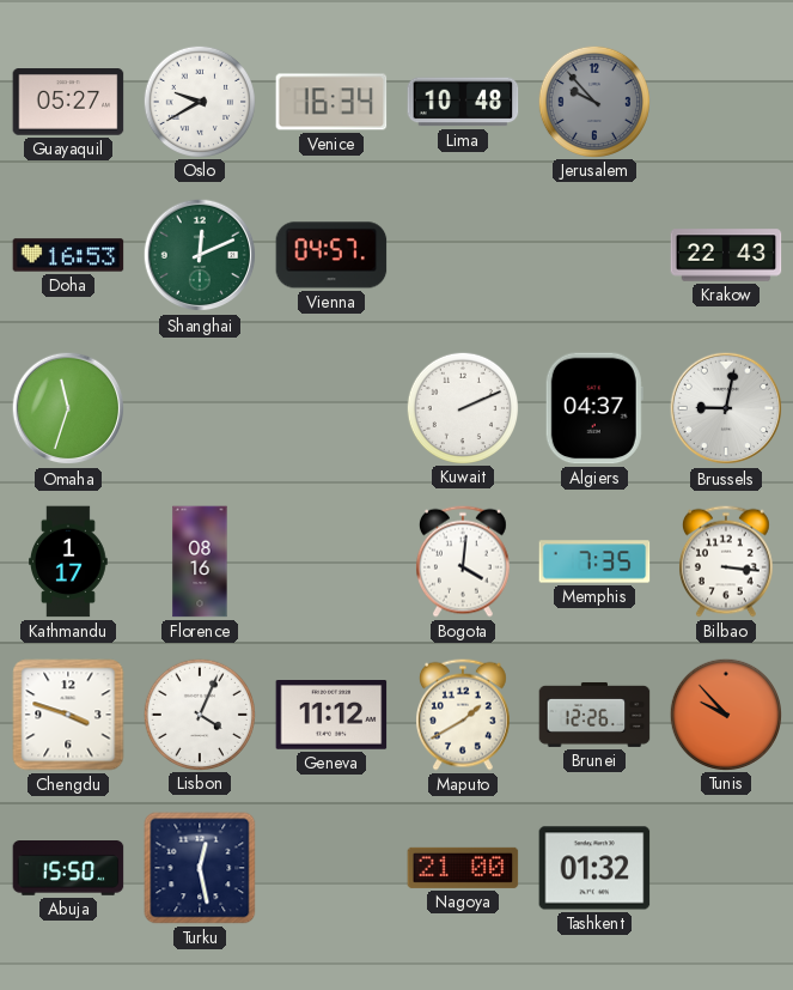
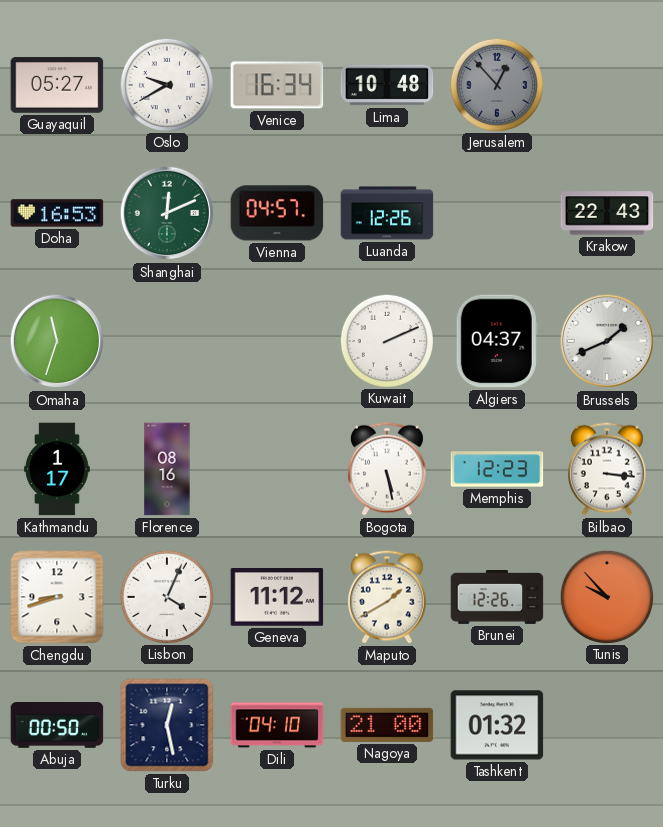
Jerusalem: 9:53 -> 12:53 (496, 84)
Luanda: none -> 12:26 (387, 213)
Brussels: 9:02 -> 1:41 (607, 341)
Bogota: 4:01 -> 5:28 (387, 469)
Memphis: 7:35 -> 12:23 (497, 469)
Chengdu: 3:48 -> 8:42 (57, 597)
Abuja: 15:50 -> 00:50 (57, 726)
Dili: none -> 04:10 (277, 725)
